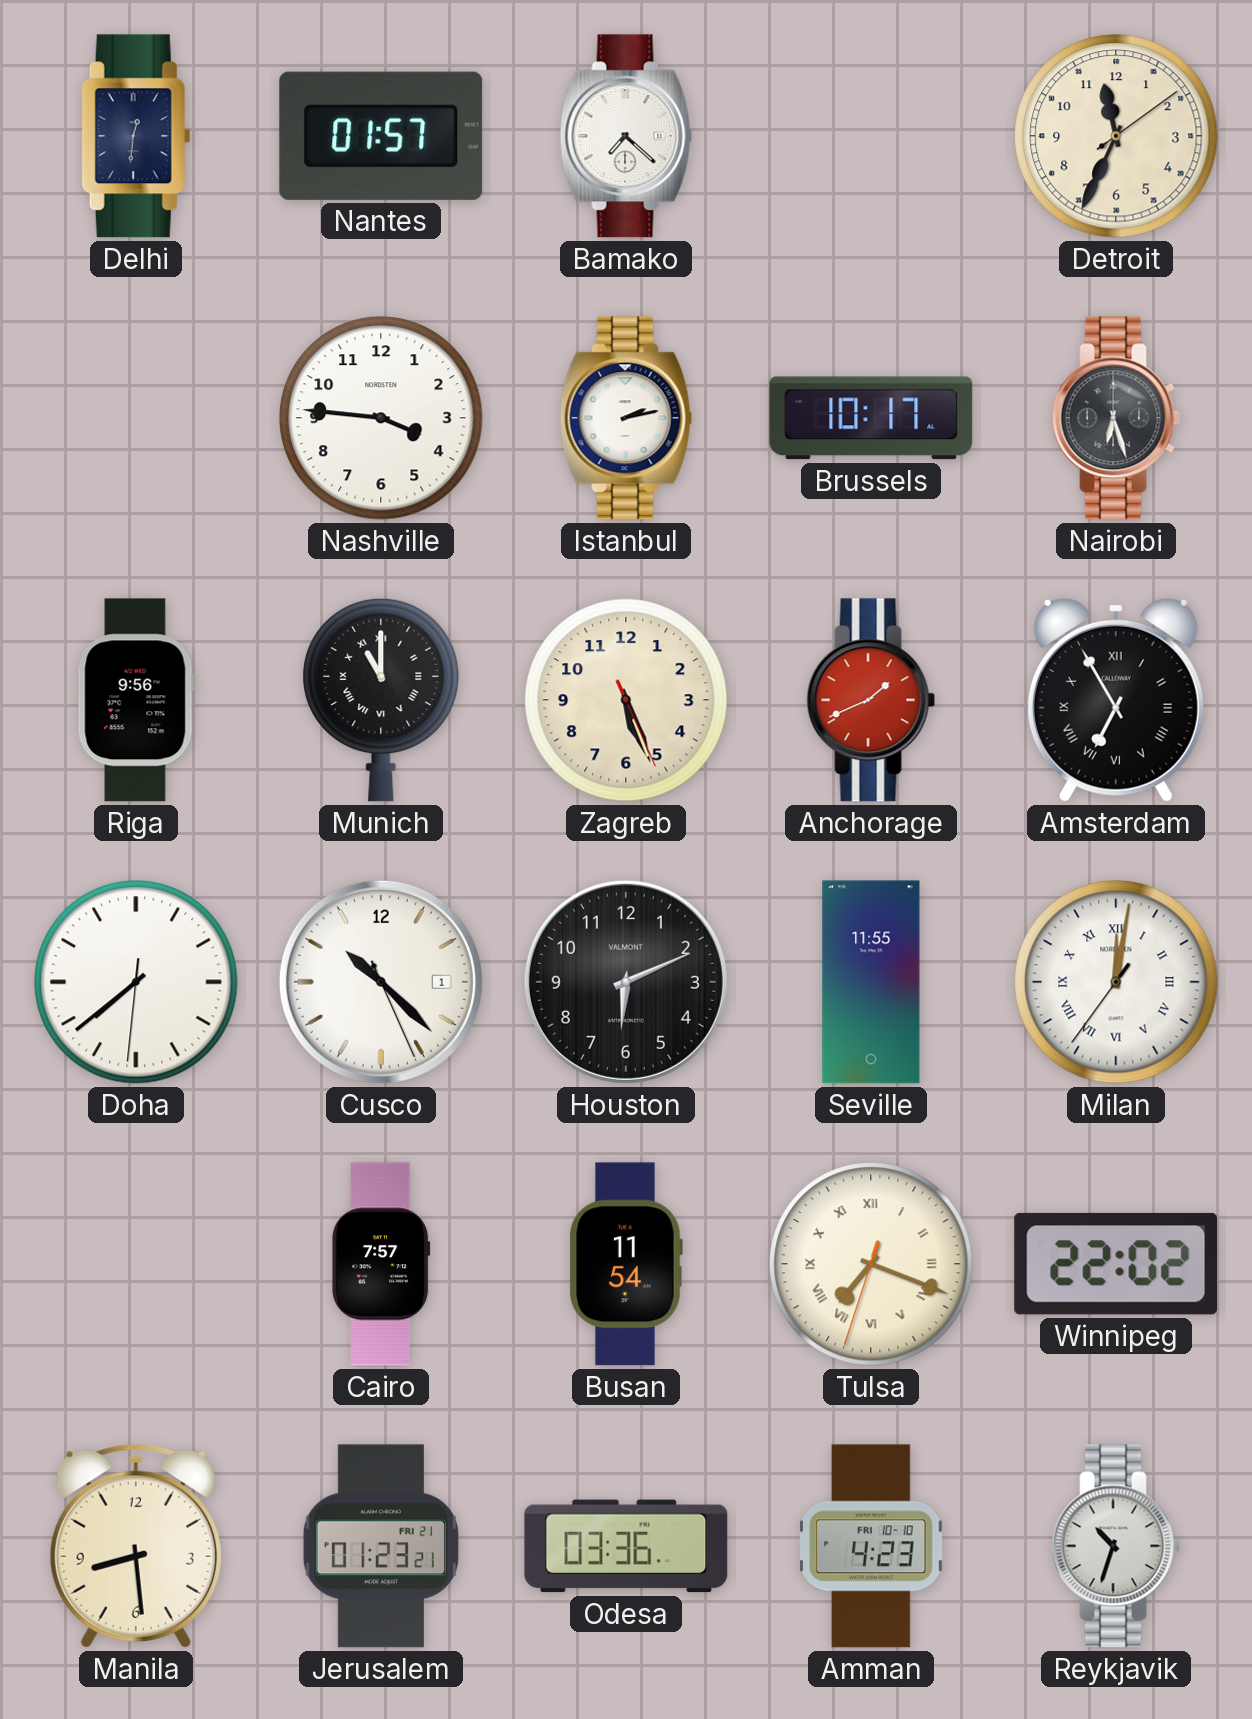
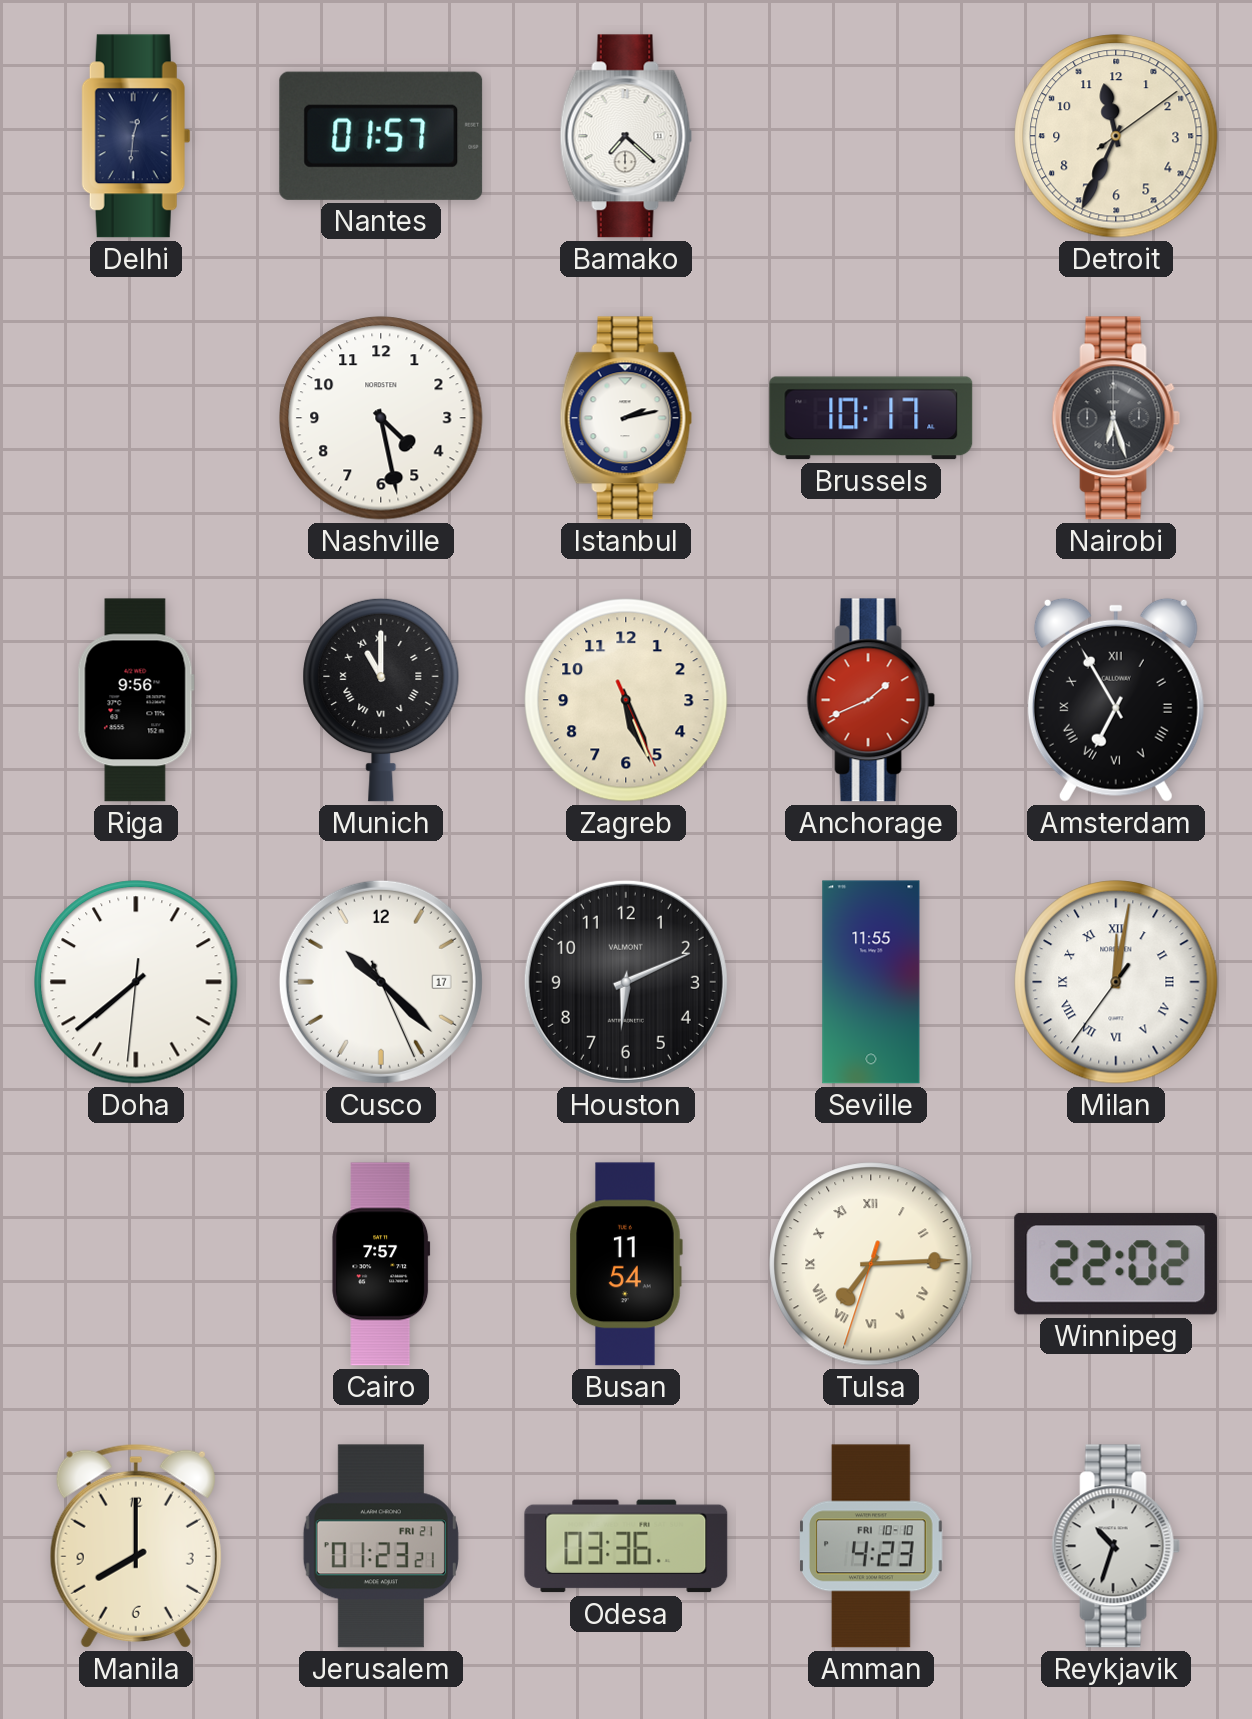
Nashville: 3:46 -> 4:28 (381, 418)
Cusco date: 1 -> 17 (381, 982)
Tulsa: 7:18 -> 7:14 (871, 1264)
Manila: 8:29 -> 8:00 (136, 1546)
